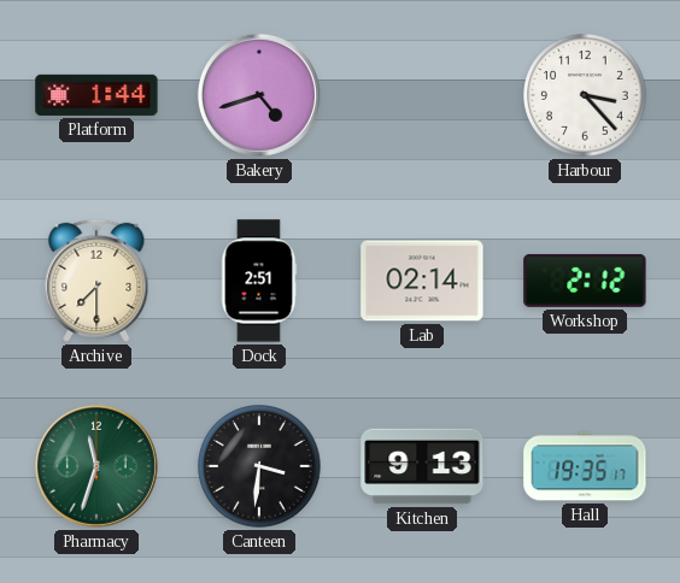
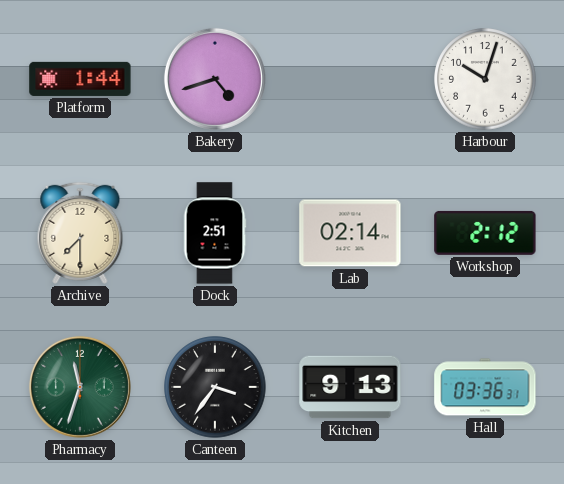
Harbour: 3:23 -> 10:03 (485, 79)
Canteen: 3:31 -> 3:36 (215, 387)
Hall: 19:35 -> 03:36 (485, 387)
